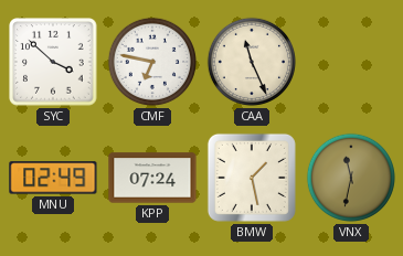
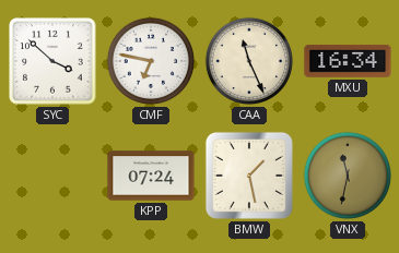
MXU: none -> 16:34 (348, 61)
MNU: 02:49 -> none (53, 178)
